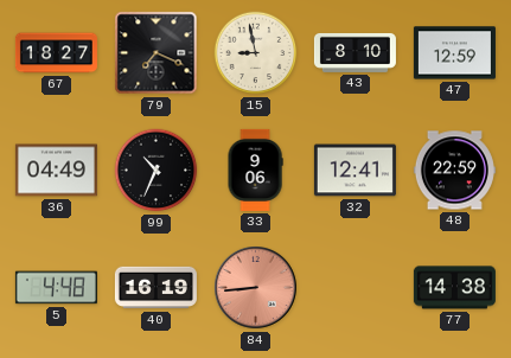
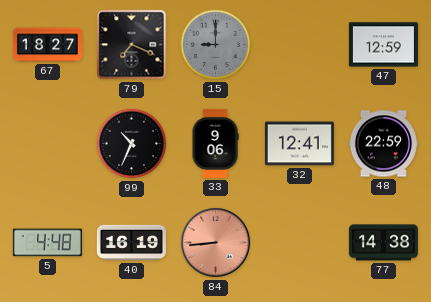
15: 8:58 -> 9:00 (216, 45)
15 dial: cream -> grey (216, 45)
43: 8:10 -> none (354, 52)
36: 04:49 -> none (56, 171)
